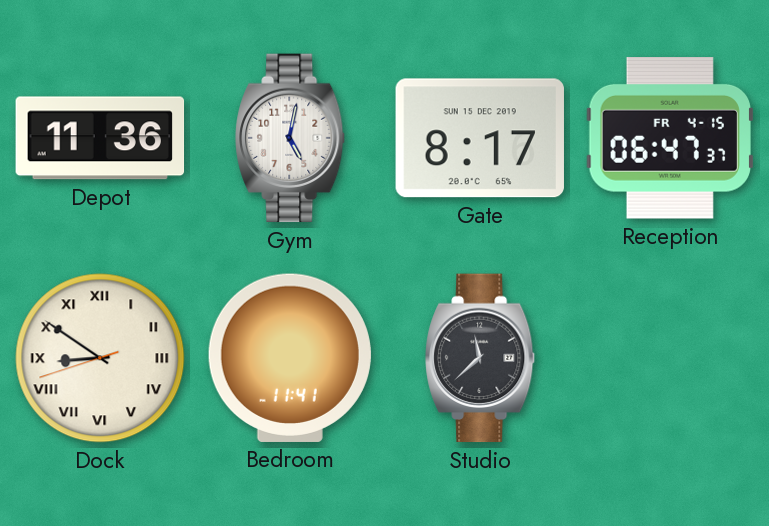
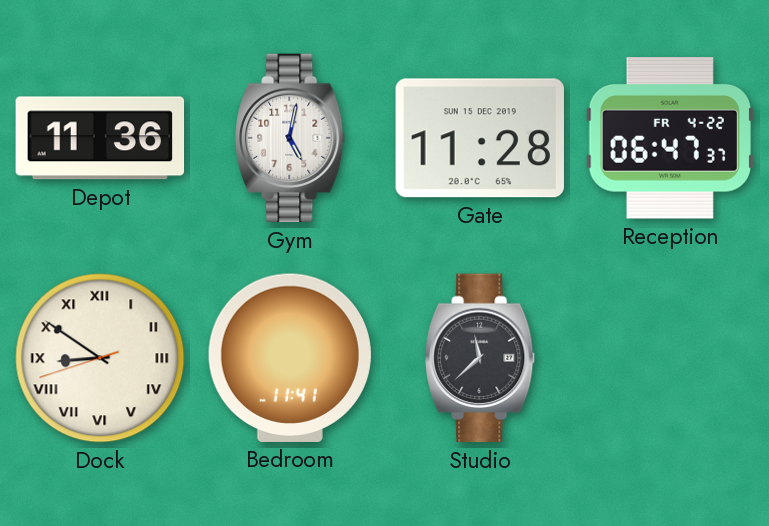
Gate: 8:17 -> 11:28 (479, 138)
Reception date: FR 4-15 -> FR 4-22 (670, 139)
